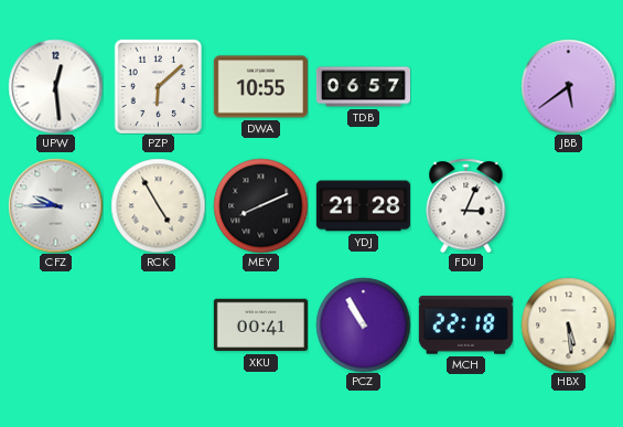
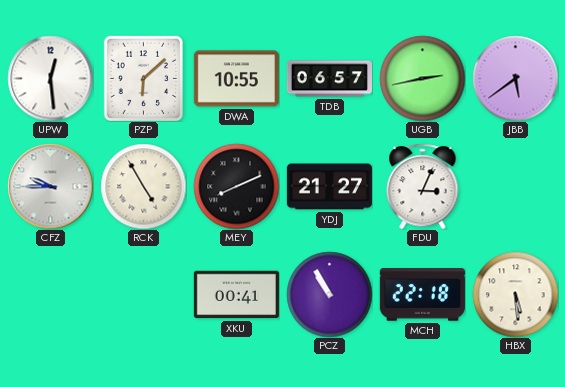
UGB: none -> 2:43 (422, 78)
YDJ: 21:28 -> 21:27 (329, 187)
